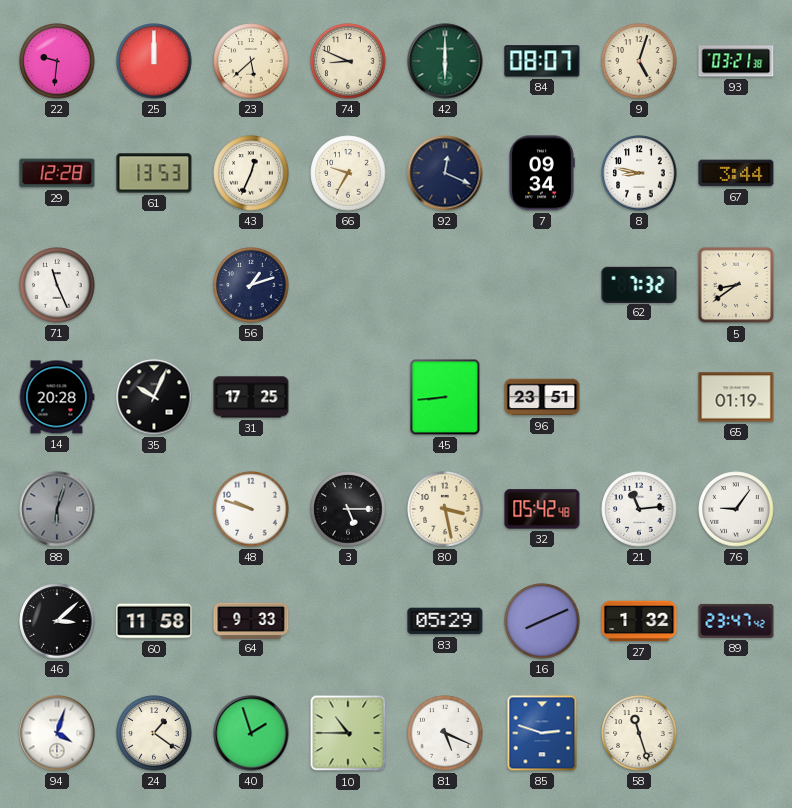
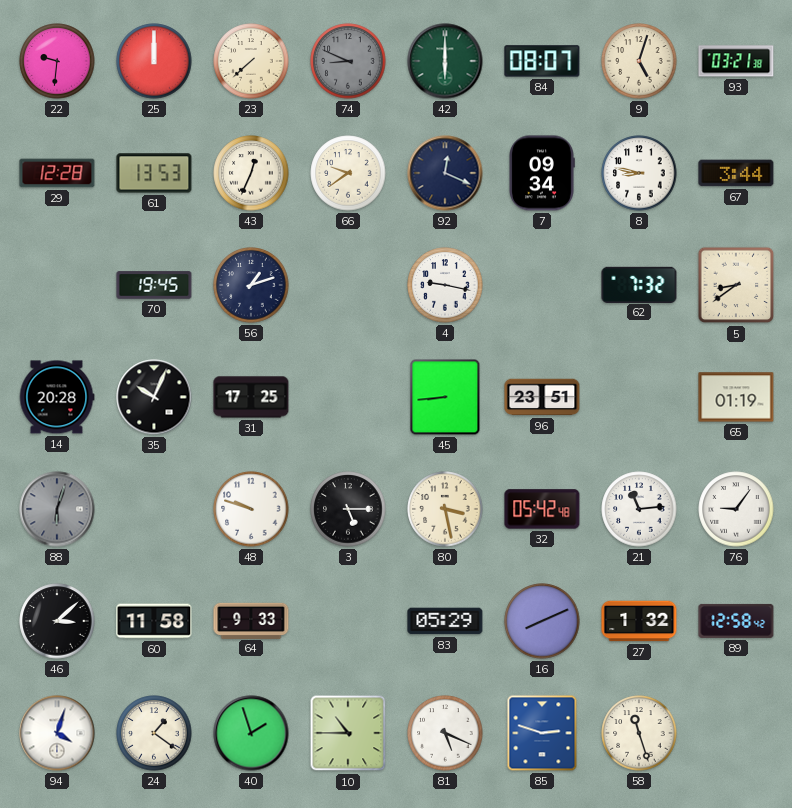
23: 5:38 -> 7:38 (251, 61)
74 dial: cream -> grey (348, 61)
66: 9:35 -> 9:39 (348, 173)
71: 11:26 -> none (57, 285)
70: none -> 19:45 (154, 285)
4: none -> 9:17 (445, 285)
89: 23:47 -> 12:58 (736, 621)
